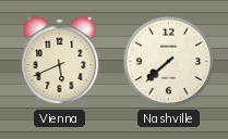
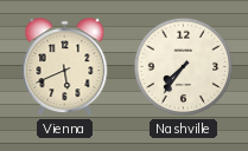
Nashville: 7:38 -> 7:36 (184, 67)
